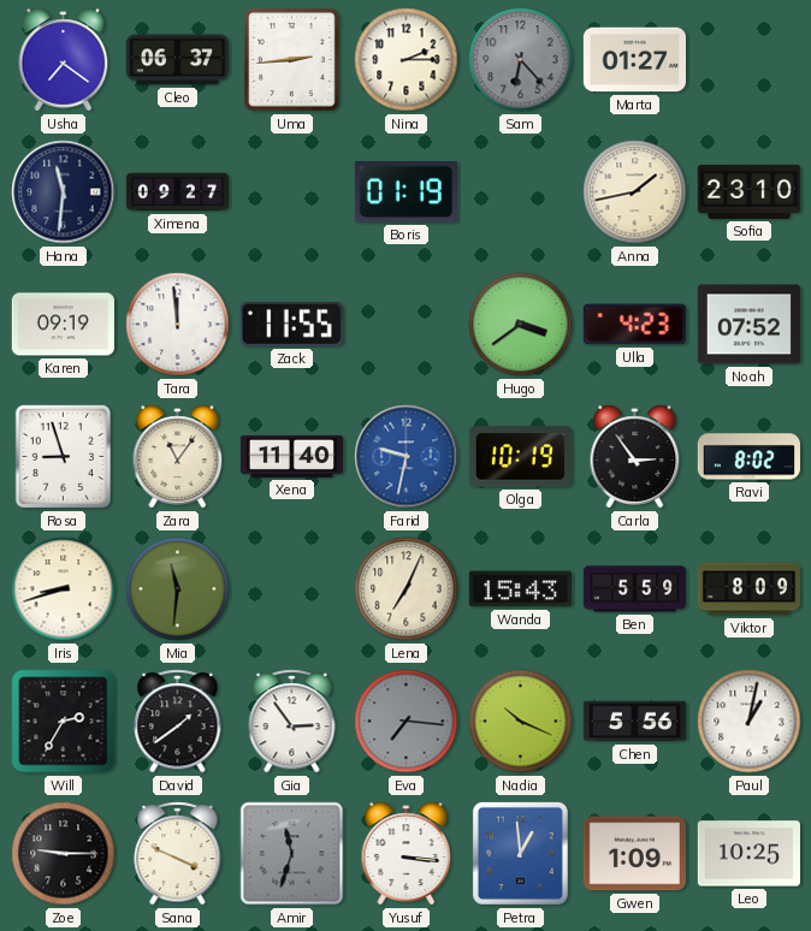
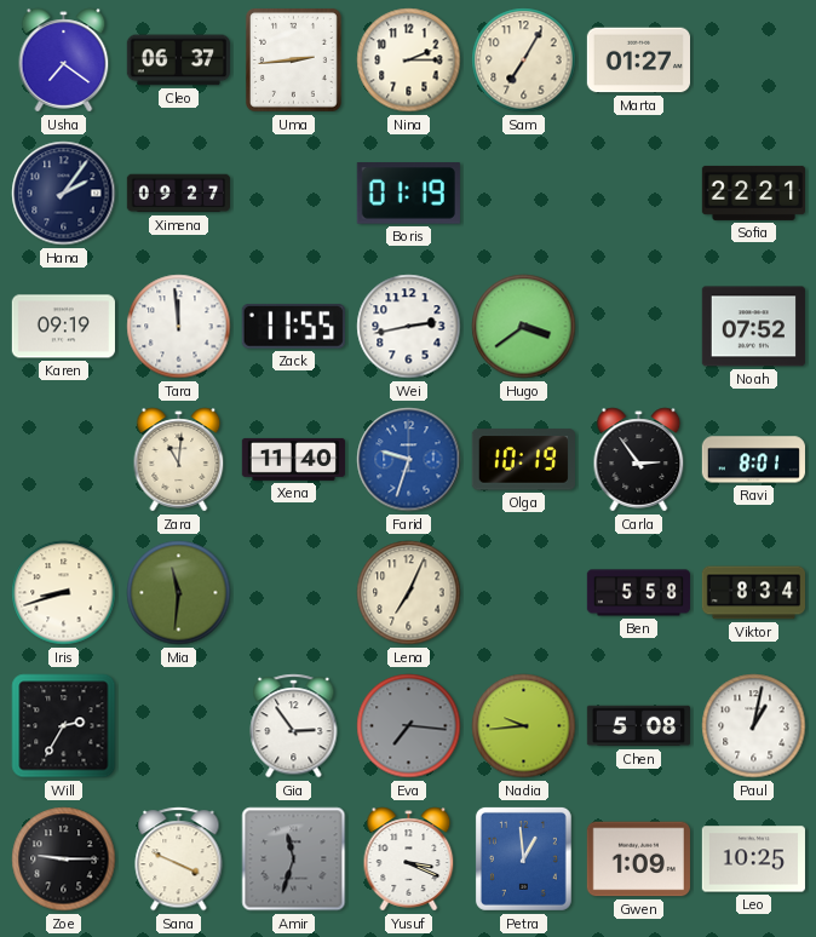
Sam: 6:23 -> 7:05 (524, 61)
Sam dial: grey -> cream (524, 61)
Hana: 11:31 -> 2:06 (64, 194)
Anna: 1:43 -> none (635, 192)
Sofia: 23:10 -> 22:21 (753, 192)
Wei: none -> 2:43 (409, 327)
Ulla: 4:23 -> none (634, 325)
Rosa: 8:57 -> none (64, 457)
Zara: 11:06 -> 11:01 (179, 460)
Farid: 9:32 -> 9:33 (409, 460)
Ravi: 8:02 -> 8:01 (753, 460)
Wanda: 15:43 -> none (520, 589)
Ben: 5:59 -> 5:58 (638, 593)
Viktor: 8:09 -> 8:34 (753, 593)
David: 1:39 -> none (178, 722)
Nadia: 10:19 -> 9:44 (524, 726)
Chen: 5:56 -> 5:08 (638, 726)
Yusuf: 3:16 -> 3:19 (409, 860)
